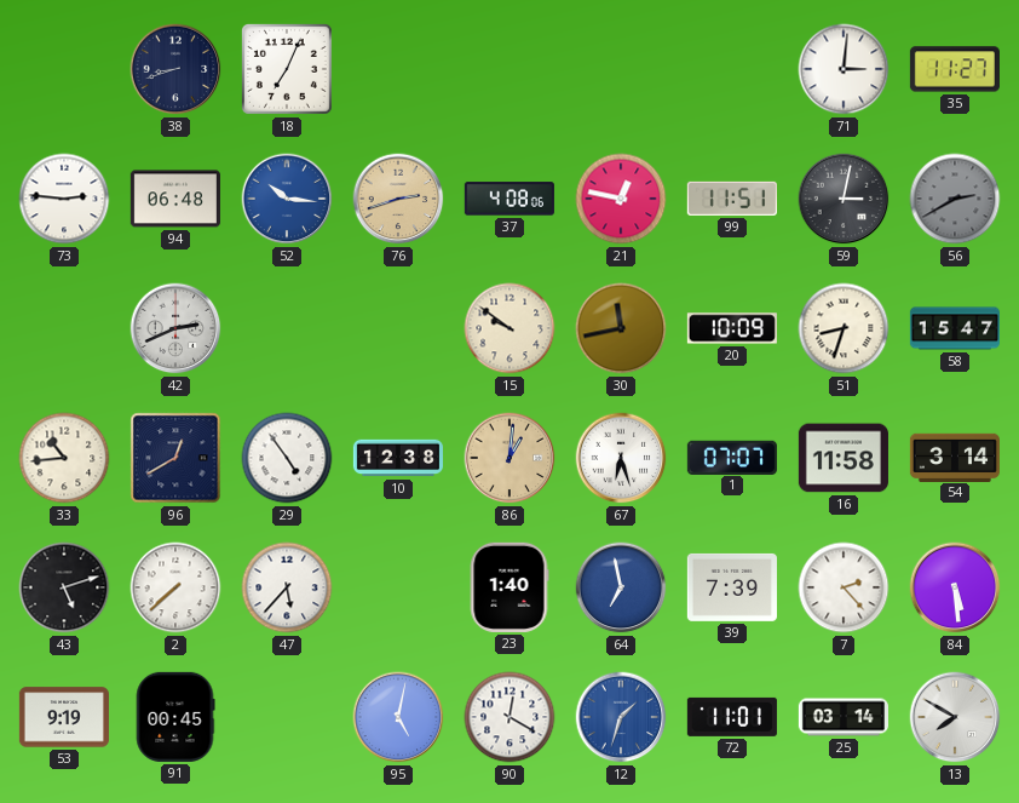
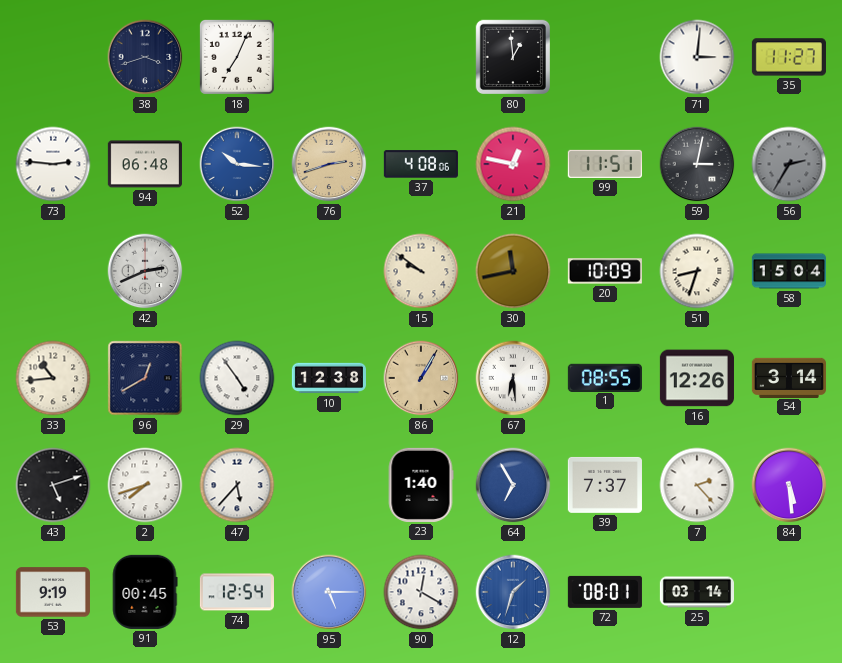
38: 8:42 -> 3:42 (145, 57)
80: none -> 12:59 (513, 57)
56: 2:40 -> 2:35 (789, 164)
58: 15:47 -> 15:04 (789, 271)
86: 1:01 -> 1:05 (421, 378)
67: 6:27 -> 6:29 (513, 378)
1: 07:07 -> 08:55 (605, 377)
16: 11:58 -> 12:26 (697, 378)
2: 7:38 -> 7:42 (145, 485)
64: 6:58 -> 6:55 (513, 485)
39: 7:39 -> 7:37 (605, 485)
74: none -> 12:54 (237, 592)
95: 5:02 -> 5:15 (329, 592)
72: 11:01 -> 08:01 (605, 592)
13: 7:50 -> none (955, 717)
